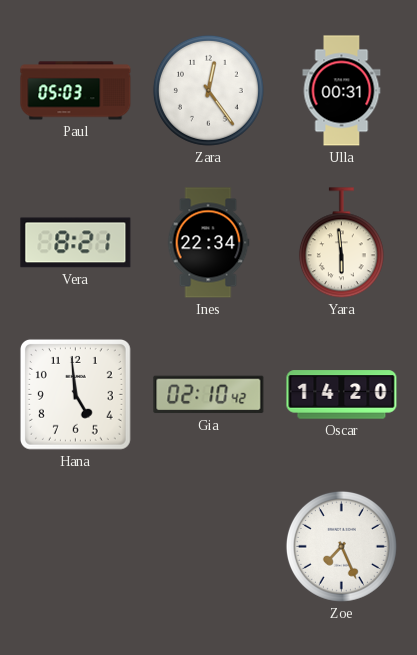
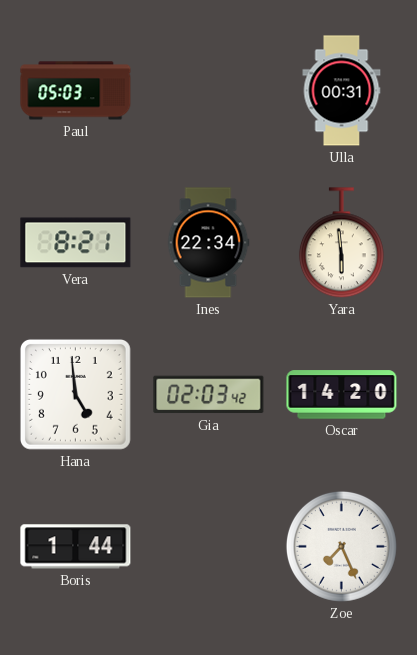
Zara: 12:24 -> none (208, 90)
Gia: 02:10 -> 02:03 (209, 395)
Boris: none -> 1:44 (76, 547)
